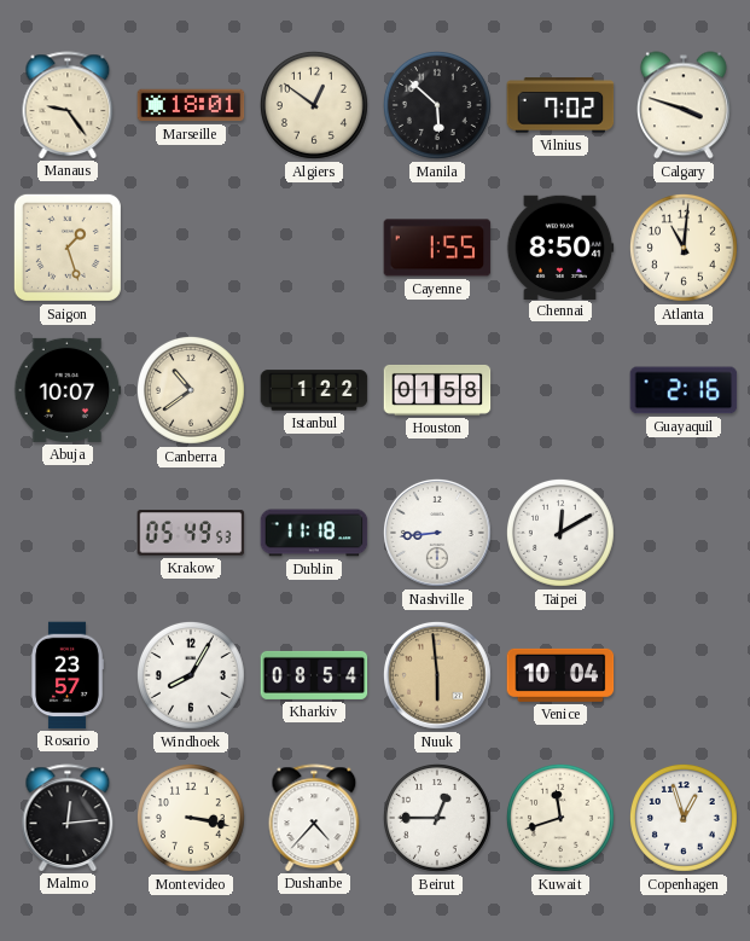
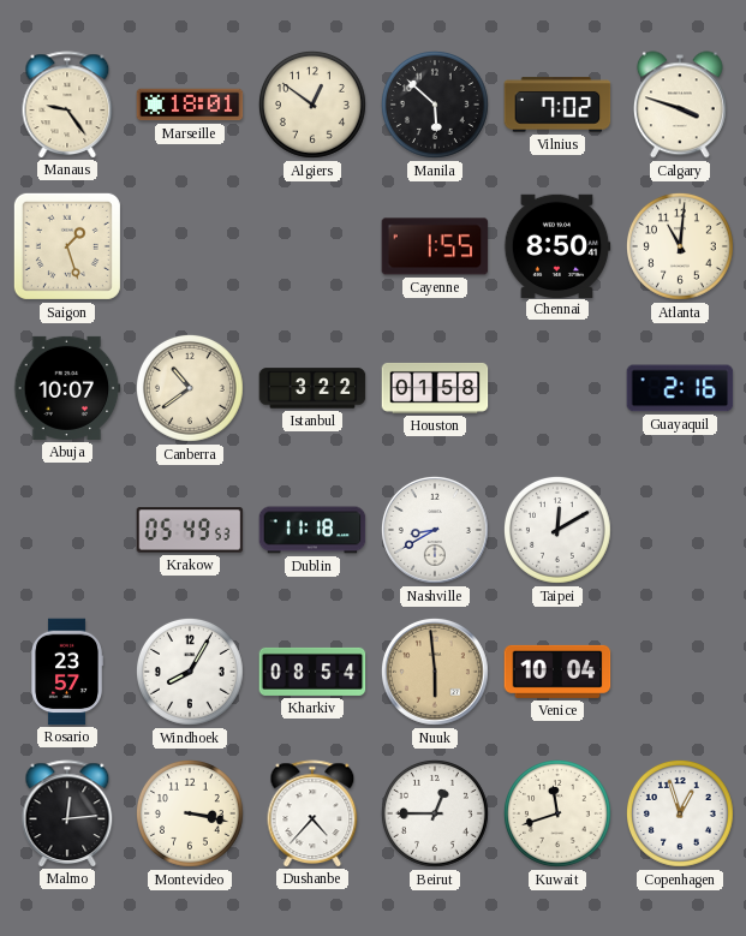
Istanbul: 1:22 -> 3:22 (312, 388)
Nashville: 8:44 -> 8:40 (435, 530)
